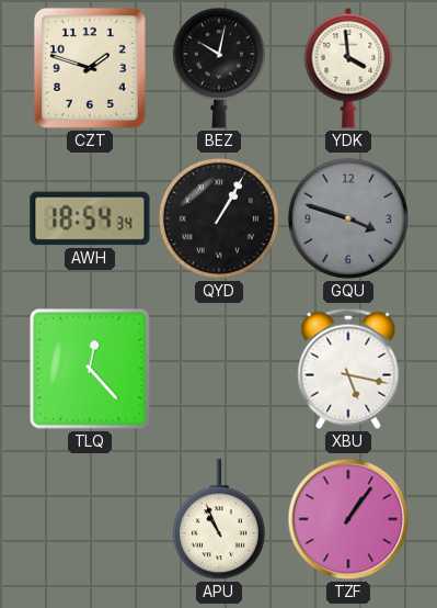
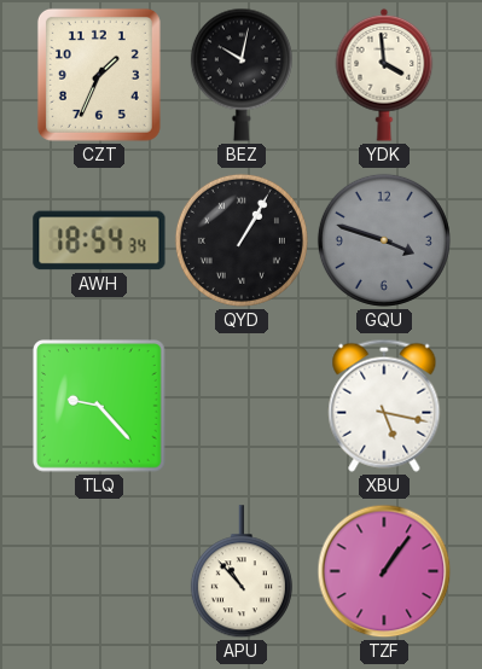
CZT: 1:48 -> 1:34 (99, 75)
TLQ: 12:23 -> 9:23 (99, 406)
APU: 10:56 -> 10:53 (242, 572)
